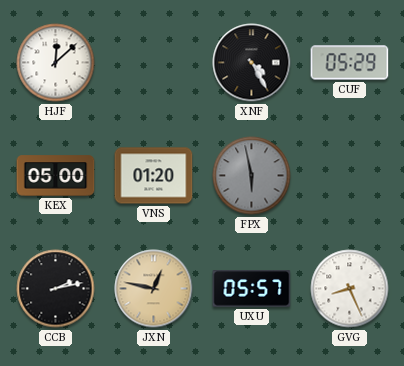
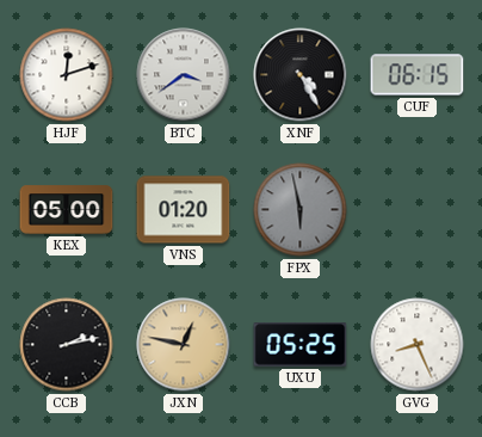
HJF: 12:08 -> 12:12 (67, 75)
BTC: none -> 3:39 (184, 75)
CUF: 05:29 -> 06:15 (418, 75)
UXU: 05:57 -> 05:25 (301, 345)
